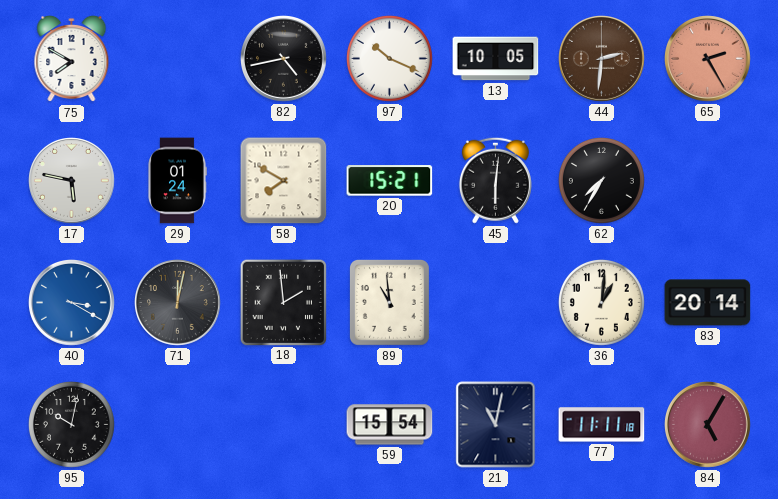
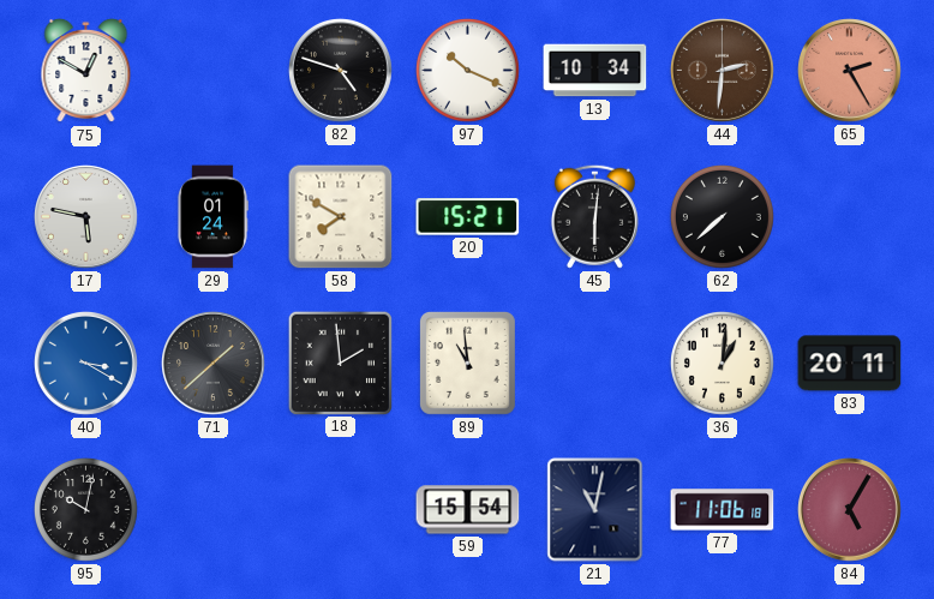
75: 7:50 -> 12:50 (86, 71)
82: 4:43 -> 4:48 (341, 71)
13: 10:05 -> 10:34 (595, 71)
62: 7:35 -> 7:38 (722, 216)
71: 12:02 -> 1:38 (214, 364)
83: 20:14 -> 20:11 (850, 364)
77: 11:11 -> 11:06 (723, 510)
